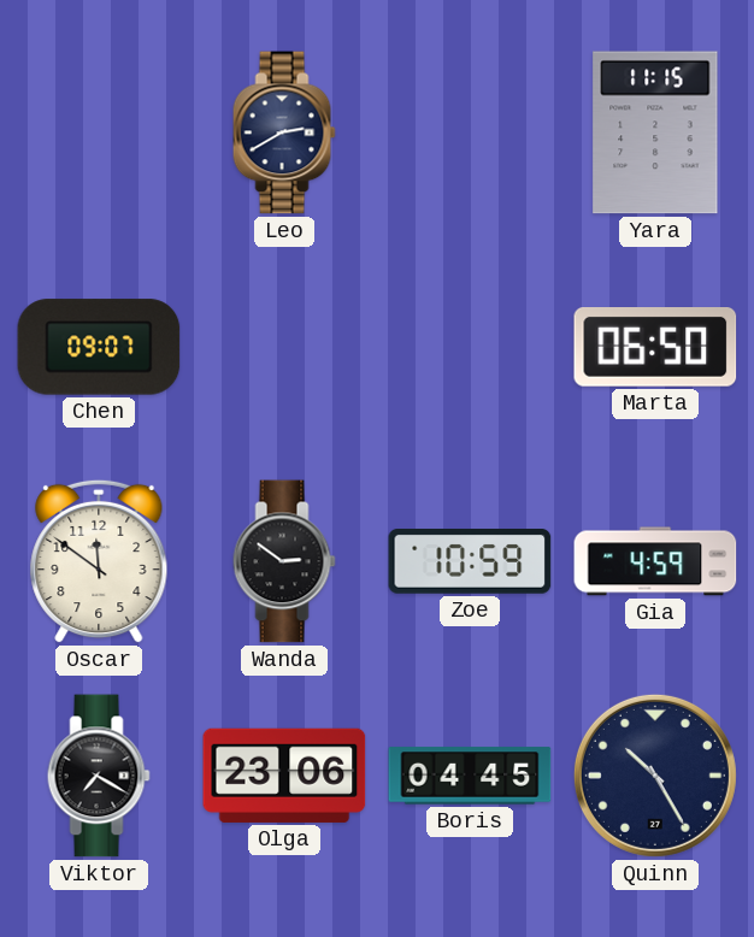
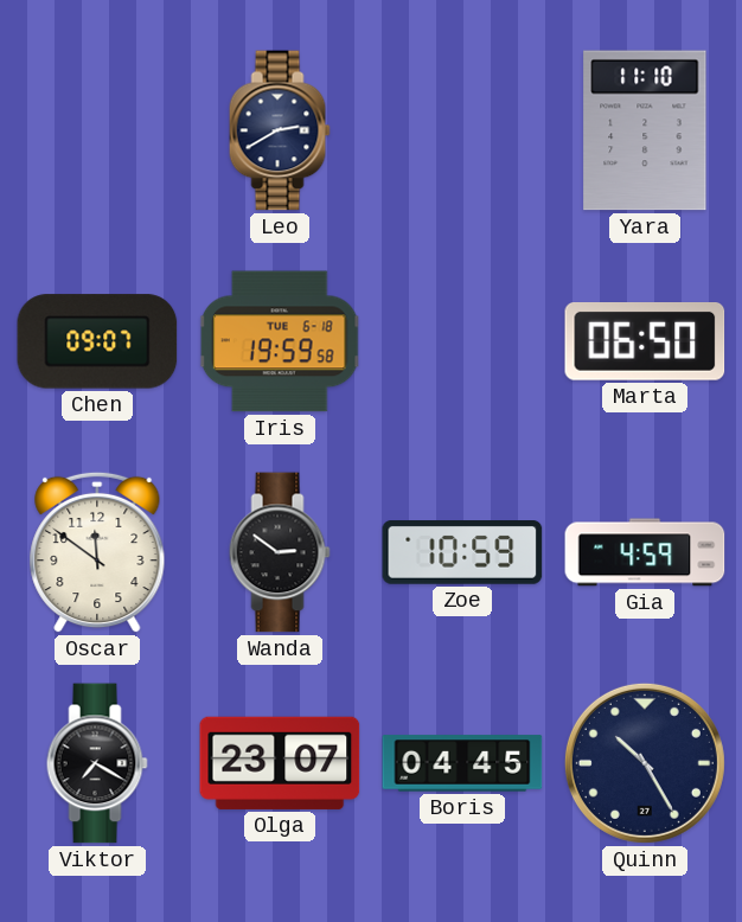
Yara: 11:15 -> 11:10 (645, 130)
Iris: none -> 19:59 (280, 341)
Olga: 23:06 -> 23:07 (280, 763)
